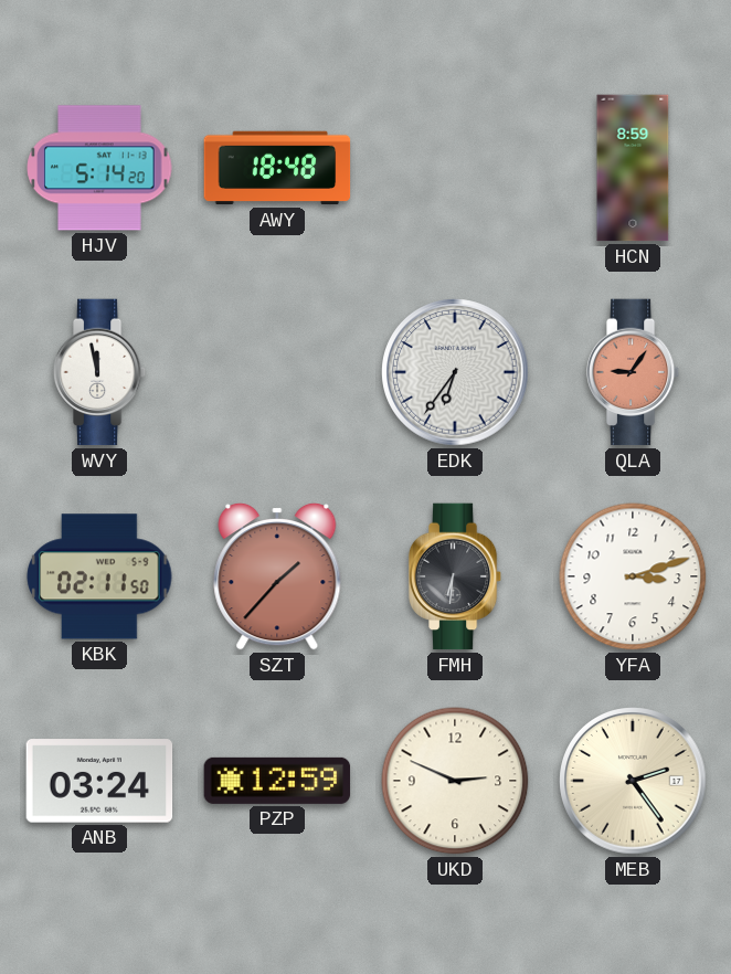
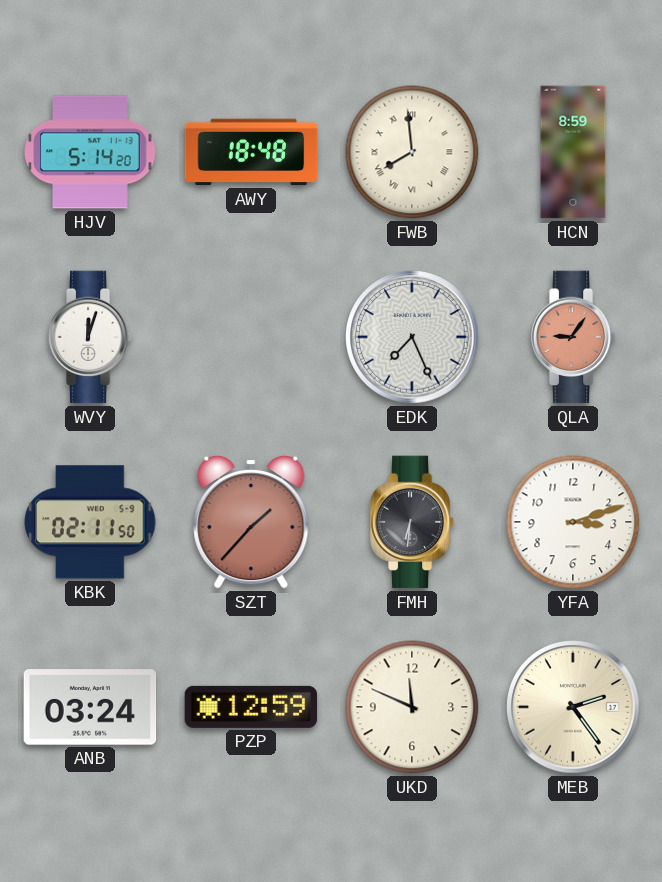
FWB: none -> 7:59 (412, 152)
WVY: 11:58 -> 12:03 (90, 337)
EDK: 6:36 -> 7:26 (412, 337)
UKD: 2:49 -> 11:49 (412, 707)
